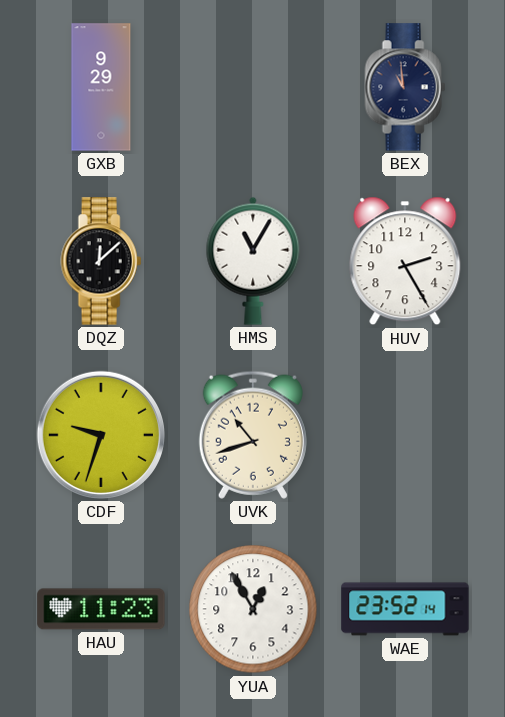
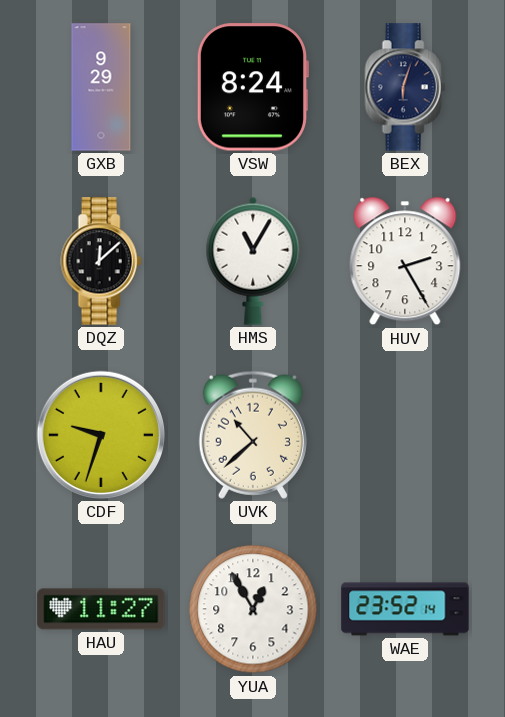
VSW: none -> 8:24 (252, 87)
BEX: 10:59 -> 6:03 (405, 87)
UVK: 10:42 -> 10:38 (253, 435)
HAU: 11:23 -> 11:27 (101, 609)
